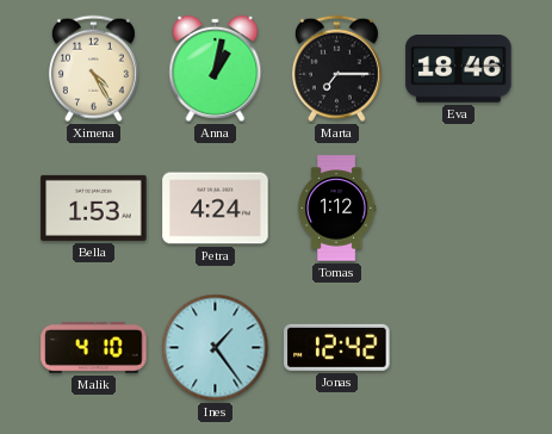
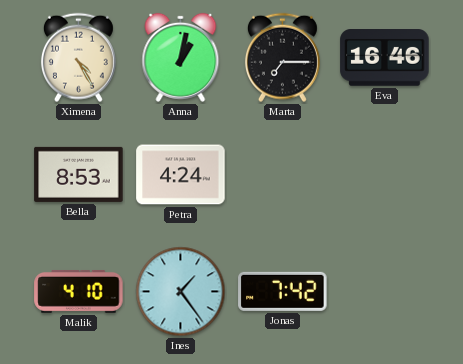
Eva: 18:46 -> 16:46 (385, 58)
Bella: 1:53 -> 8:53 (79, 174)
Tomas: 1:12 -> none (336, 209)
Jonas: 12:42 -> 7:42 (283, 291)
